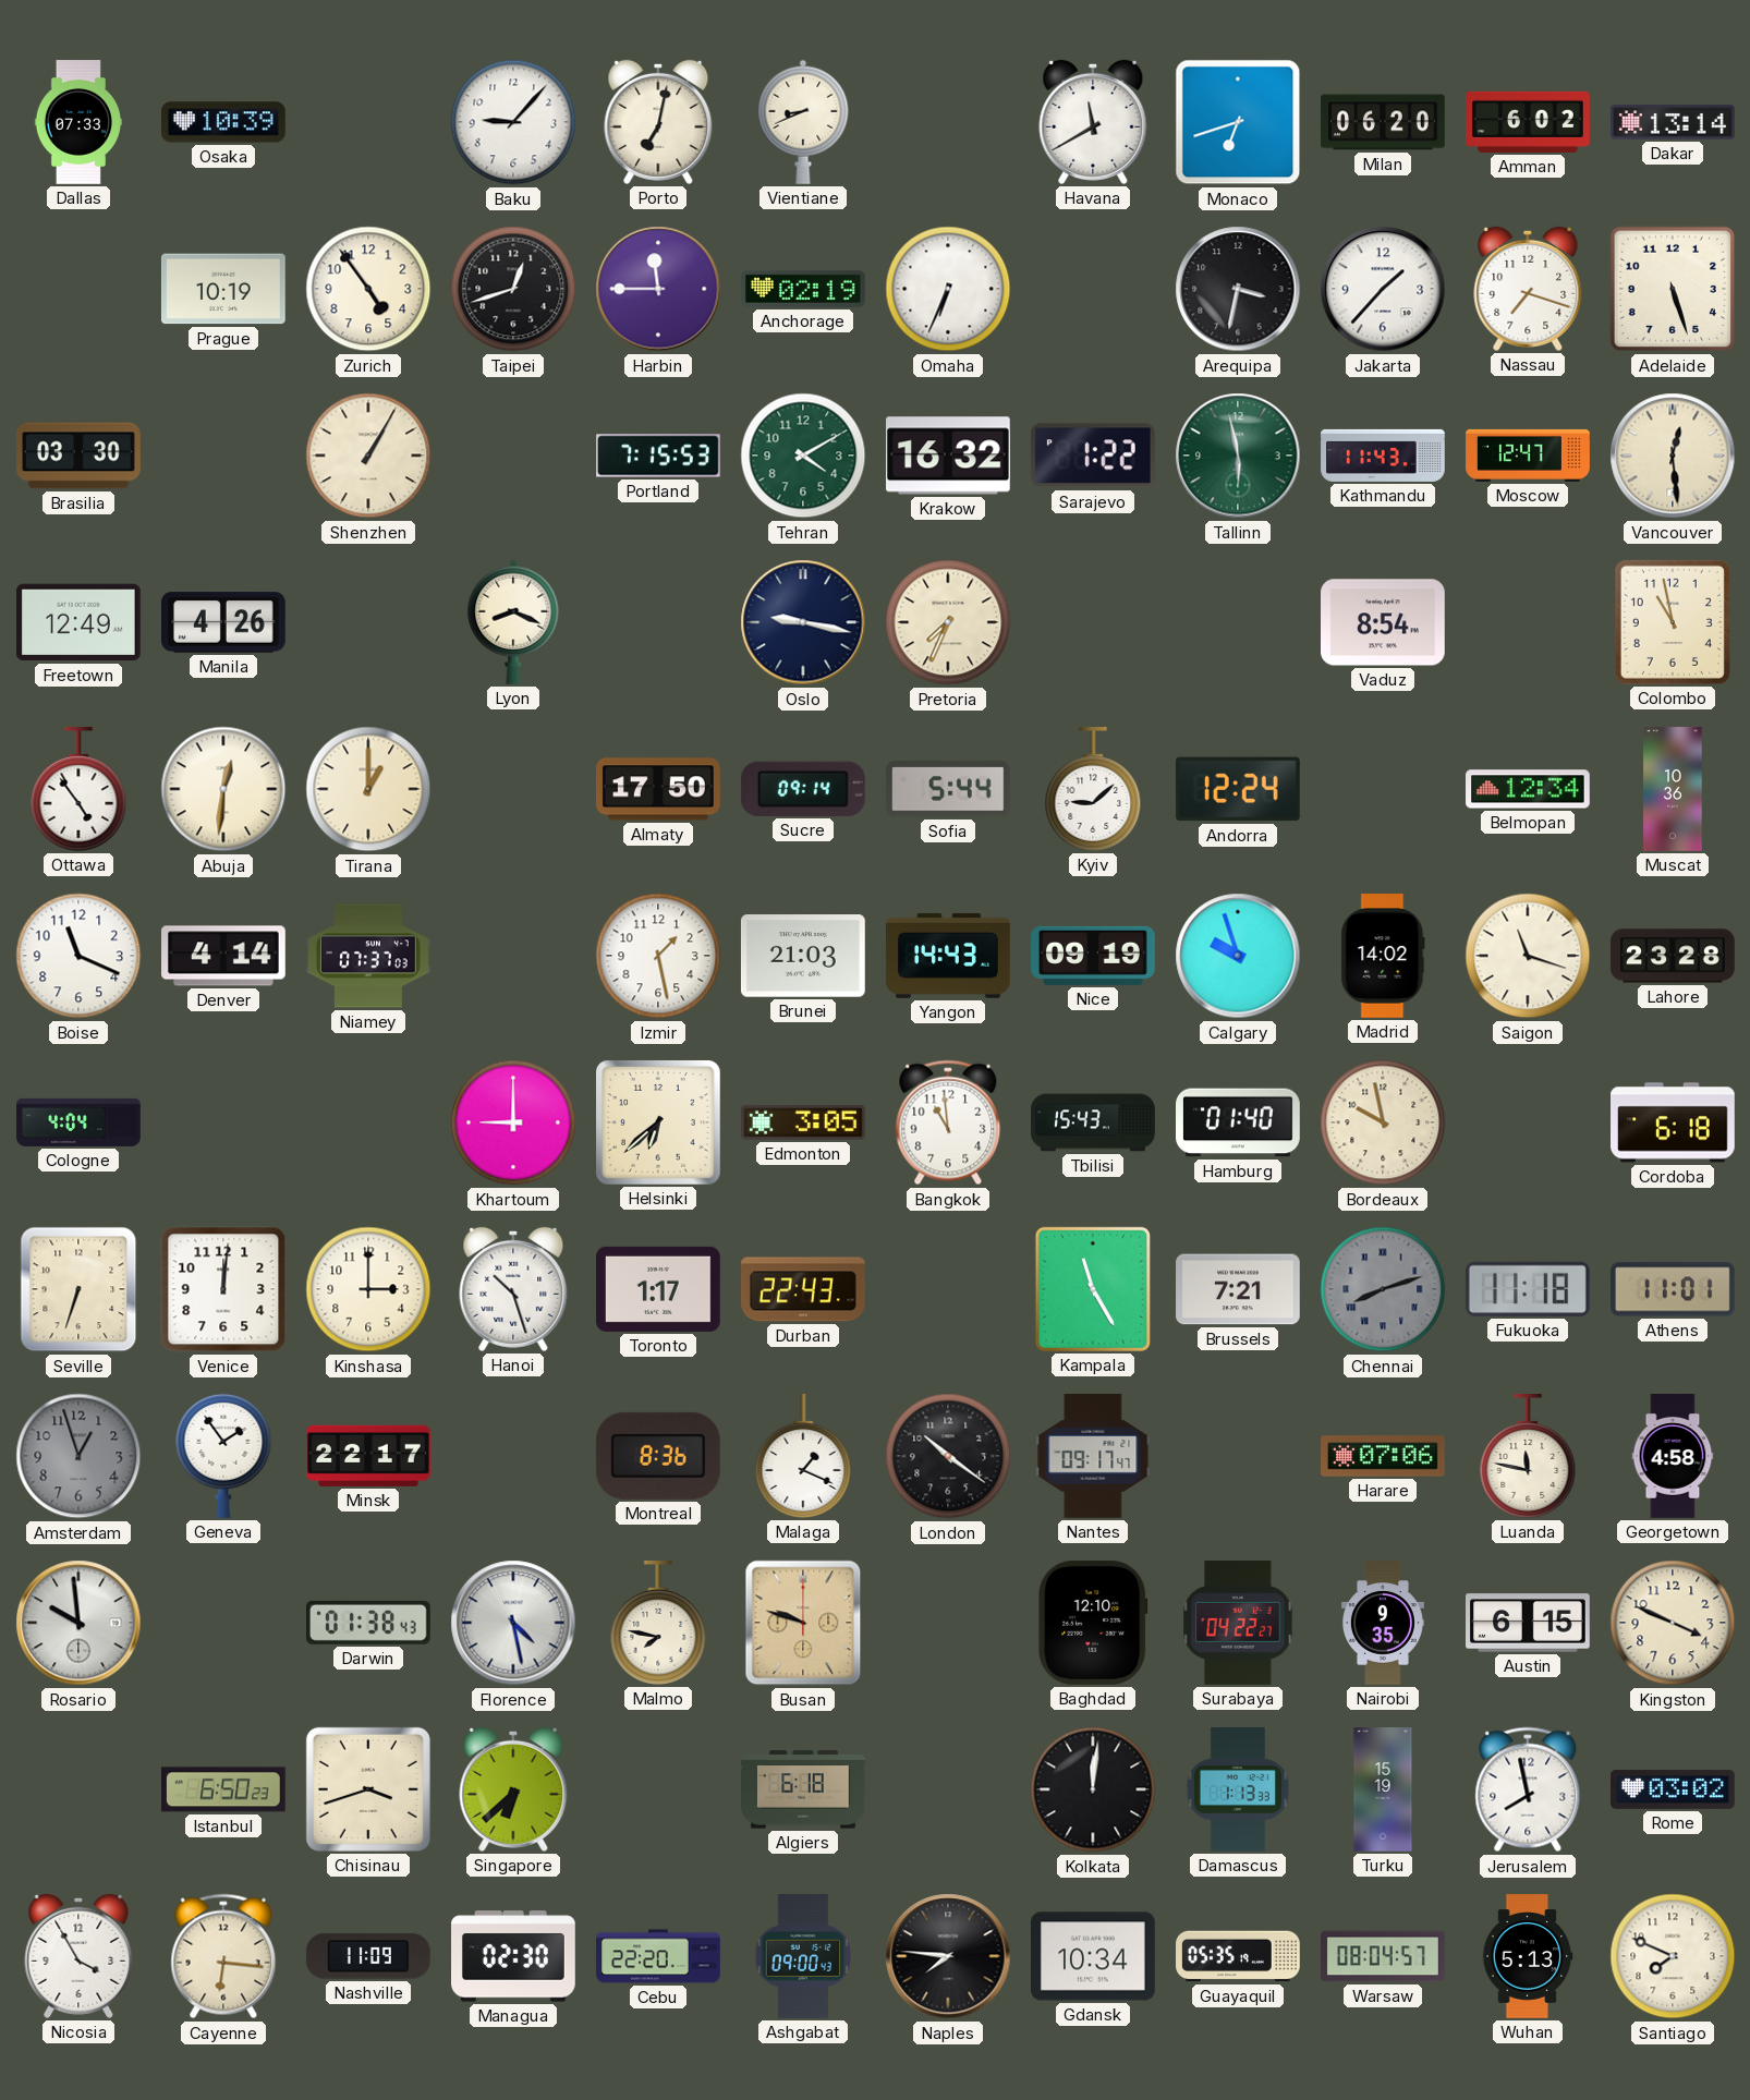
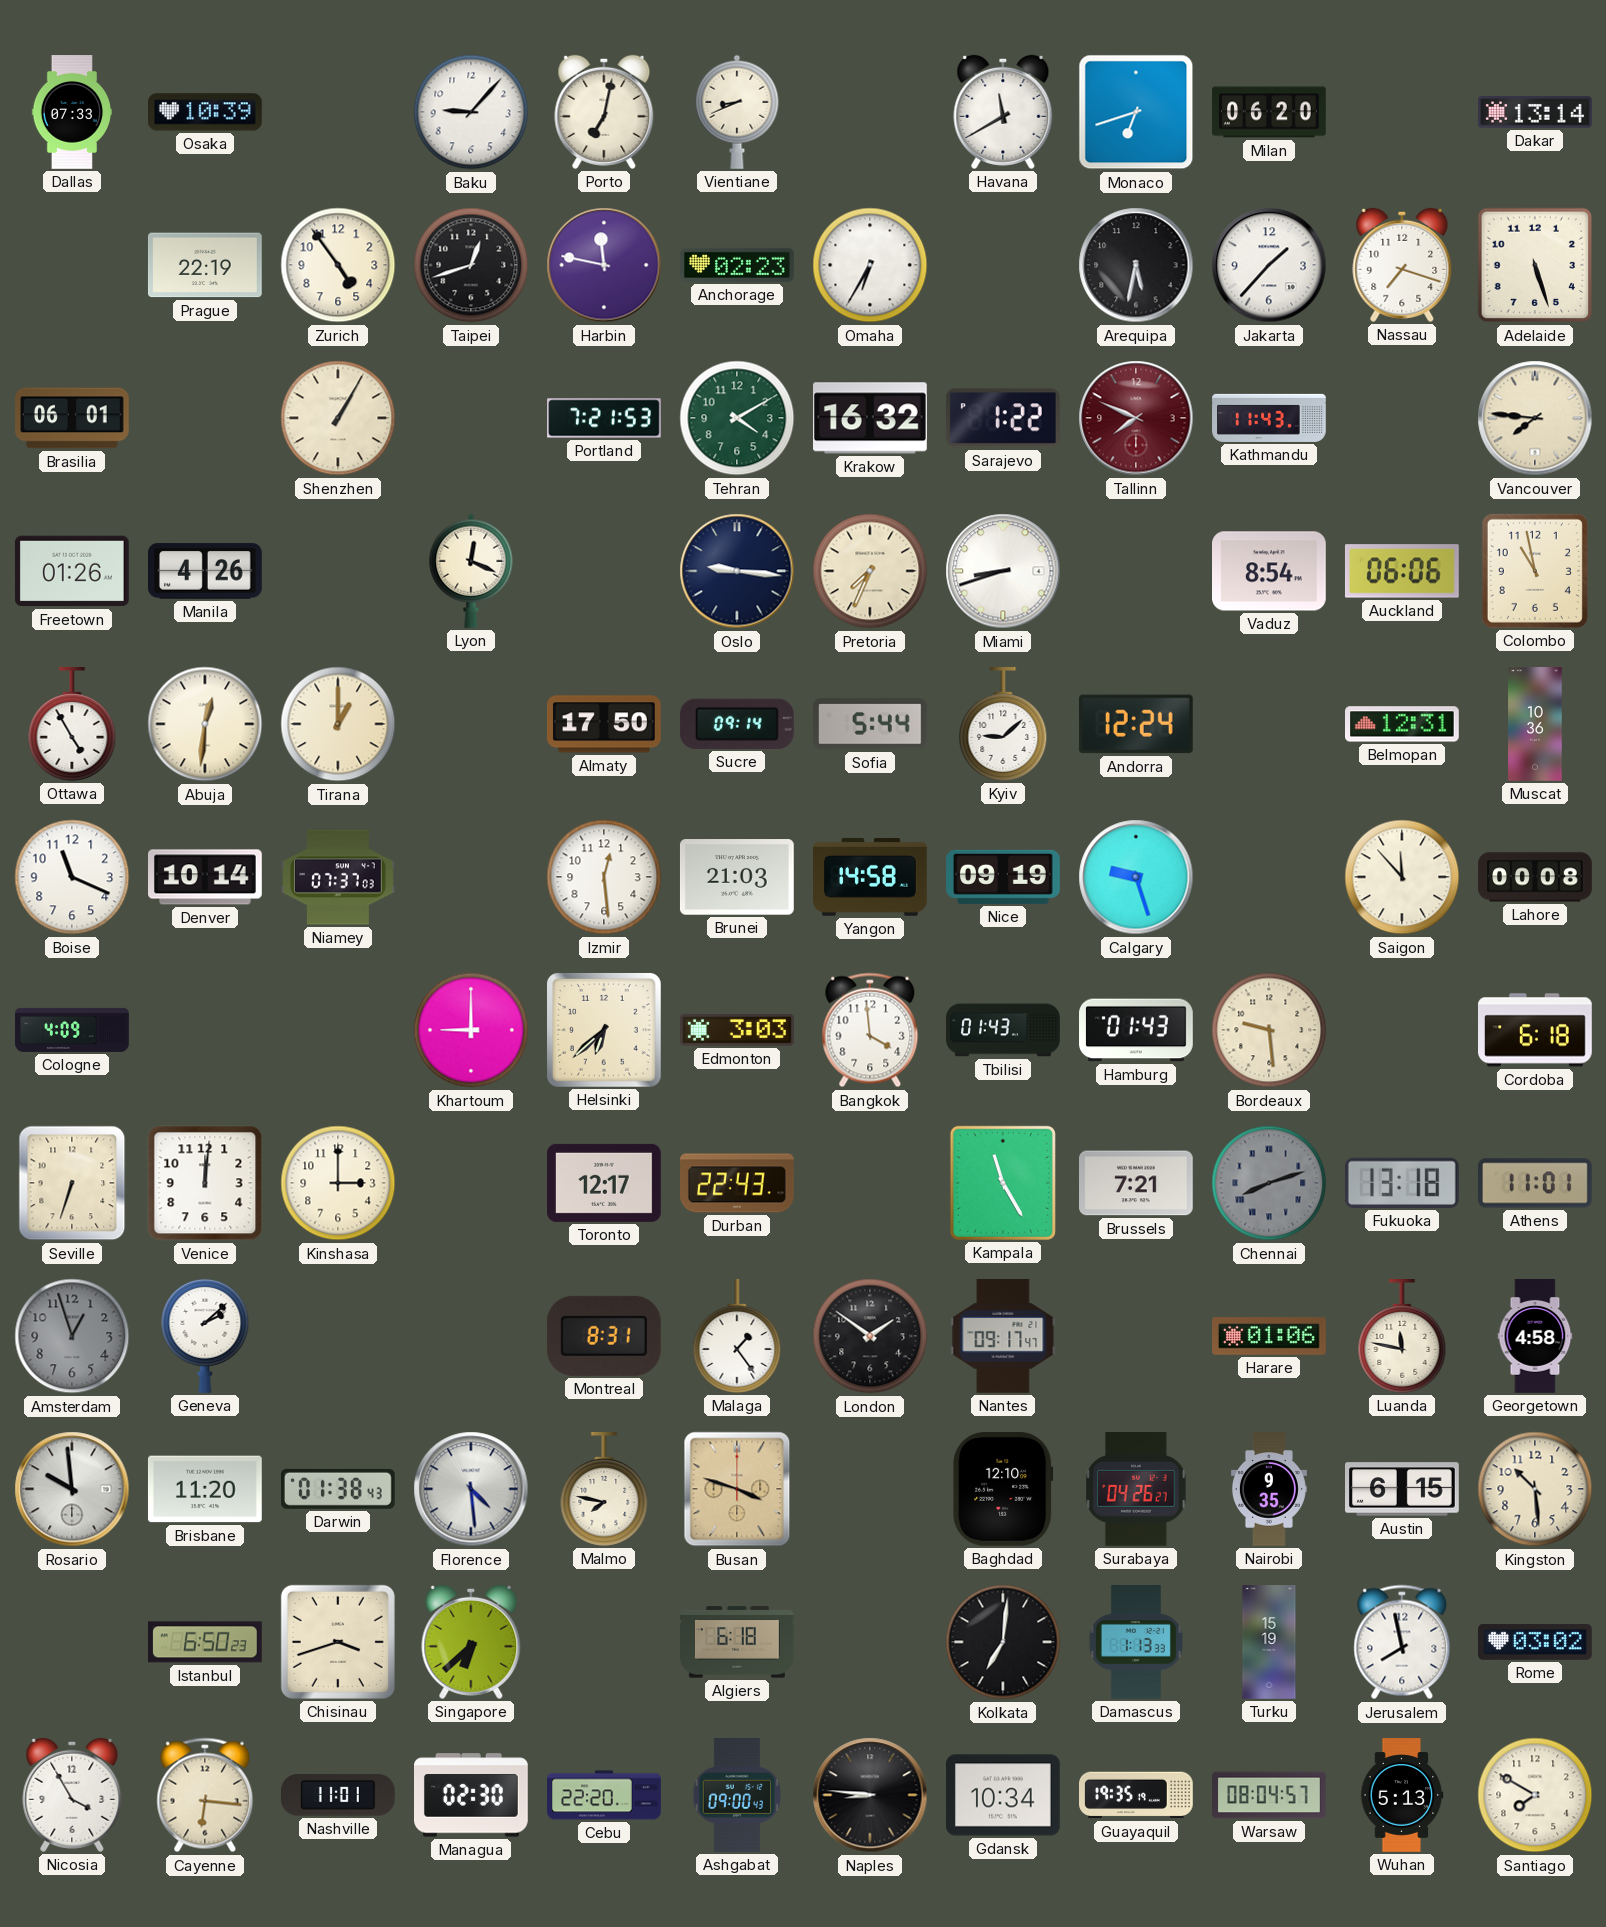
Amman: 6:02 -> none (1529, 122)
Prague: 10:19 -> 22:19 (205, 265)
Harbin: 11:45 -> 11:47 (604, 265)
Anchorage: 02:19 -> 02:23 (738, 265)
Omaha: 6:34 -> 6:35 (870, 265)
Arequipa: 3:32 -> 5:32 (1136, 265)
Brasilia: 03:30 -> 06:01 (73, 418)
Portland: 7:15 -> 7:21 (604, 418)
Tallinn: 5:58 -> 7:49 (1136, 418)
Tallinn dial: green -> burgundy (1136, 418)
Moscow: 12:47 -> none (1528, 456)
Vancouver: 12:29 -> 7:46 (1535, 418)
Freetown: 12:49 -> 01:26 (72, 571)
Lyon: 8:19 -> 12:19 (471, 571)
Oslo: 9:17 -> 9:16 (737, 571)
Miami: none -> 8:42 (1003, 571)
Auckland: none -> 06:06 (1402, 571)
Ottawa: 4:54 -> 4:55 (72, 725)
Belmopan: 12:34 -> 12:31 (1403, 724)
Denver: 4:14 -> 10:14 (206, 877)
Izmir: 1:28 -> 12:29 (604, 877)
Yangon: 14:43 -> 14:58 (871, 877)
Calgary: 9:57 -> 9:27 (1136, 877)
Madrid: 14:02 -> none (1383, 957)
Saigon: 11:18 -> 11:53 (1402, 877)
Lahore: 23:28 -> 00:08 (1535, 877)
Cologne: 4:04 -> 4:09 (72, 1030)
Edmonton: 3:05 -> 3:03 (738, 1031)
Bangkok: 10:59 -> 3:59 (870, 1030)
Tbilisi: 15:43 -> 01:43 (1003, 1030)
Hamburg: 01:40 -> 01:43 (1137, 1030)
Bordeaux: 9:58 -> 9:29 (1269, 1030)
Hanoi: 10:27 -> none (513, 1289)
Toronto: 1:17 -> 12:17 (605, 1183)
Fukuoka: 11:18 -> 13:18 (1402, 1183)
Geneva: 1:54 -> 2:08 (205, 1336)
Minsk: 22:17 -> none (368, 1456)
Montreal: 8:36 -> 8:31 (604, 1336)
Malaga: 1:19 -> 1:24 (737, 1337)
London: 10:21 -> 1:51 (870, 1336)
Harare: 07:06 -> 01:06 (1270, 1336)
Brisbane: none -> 11:20 (205, 1489)
Florence: 4:28 -> 4:29 (471, 1489)
Busan: 9:48 -> 3:48 (737, 1489)
Surabaya: 04:22 -> 04:26 (1136, 1490)
Kingston: 3:49 -> 10:29 (1535, 1489)
Kolkata: 12:01 -> 7:01 (1003, 1642)
Nashville: 11:09 -> 11:01 (338, 1795)
Naples: 7:46 -> 8:46 (870, 1795)
Guayaquil: 05:35 -> 19:35 (1137, 1795)
Santiago: 7:49 -> 7:50 (1535, 1795)
